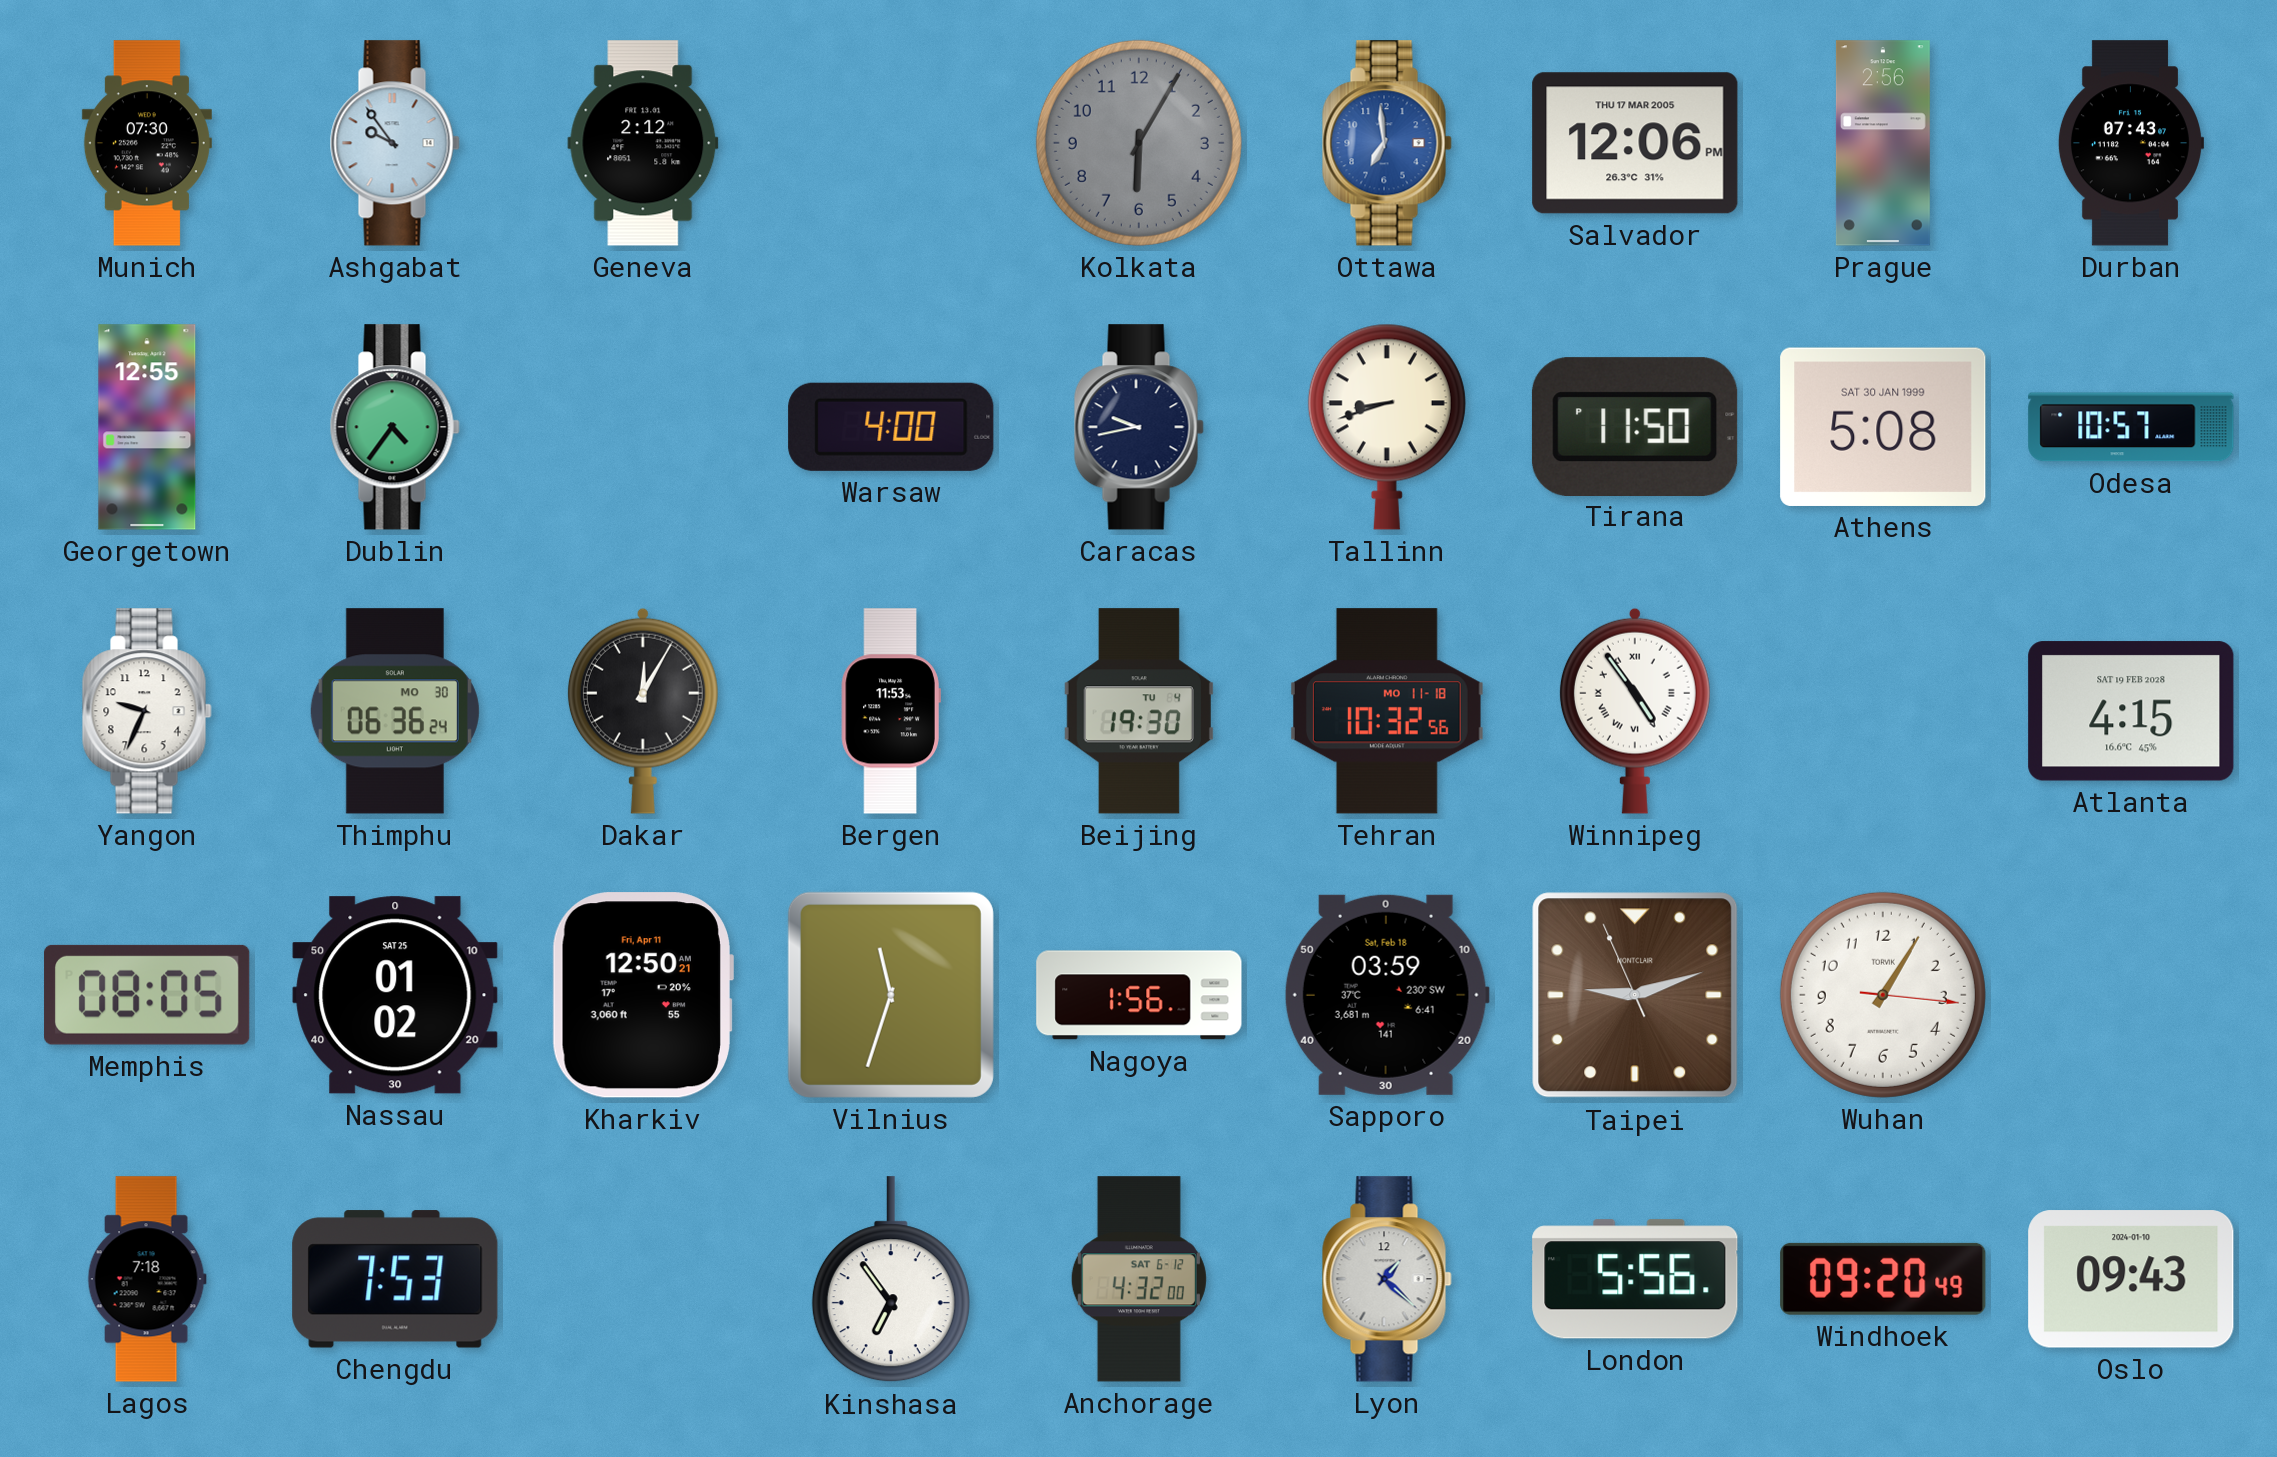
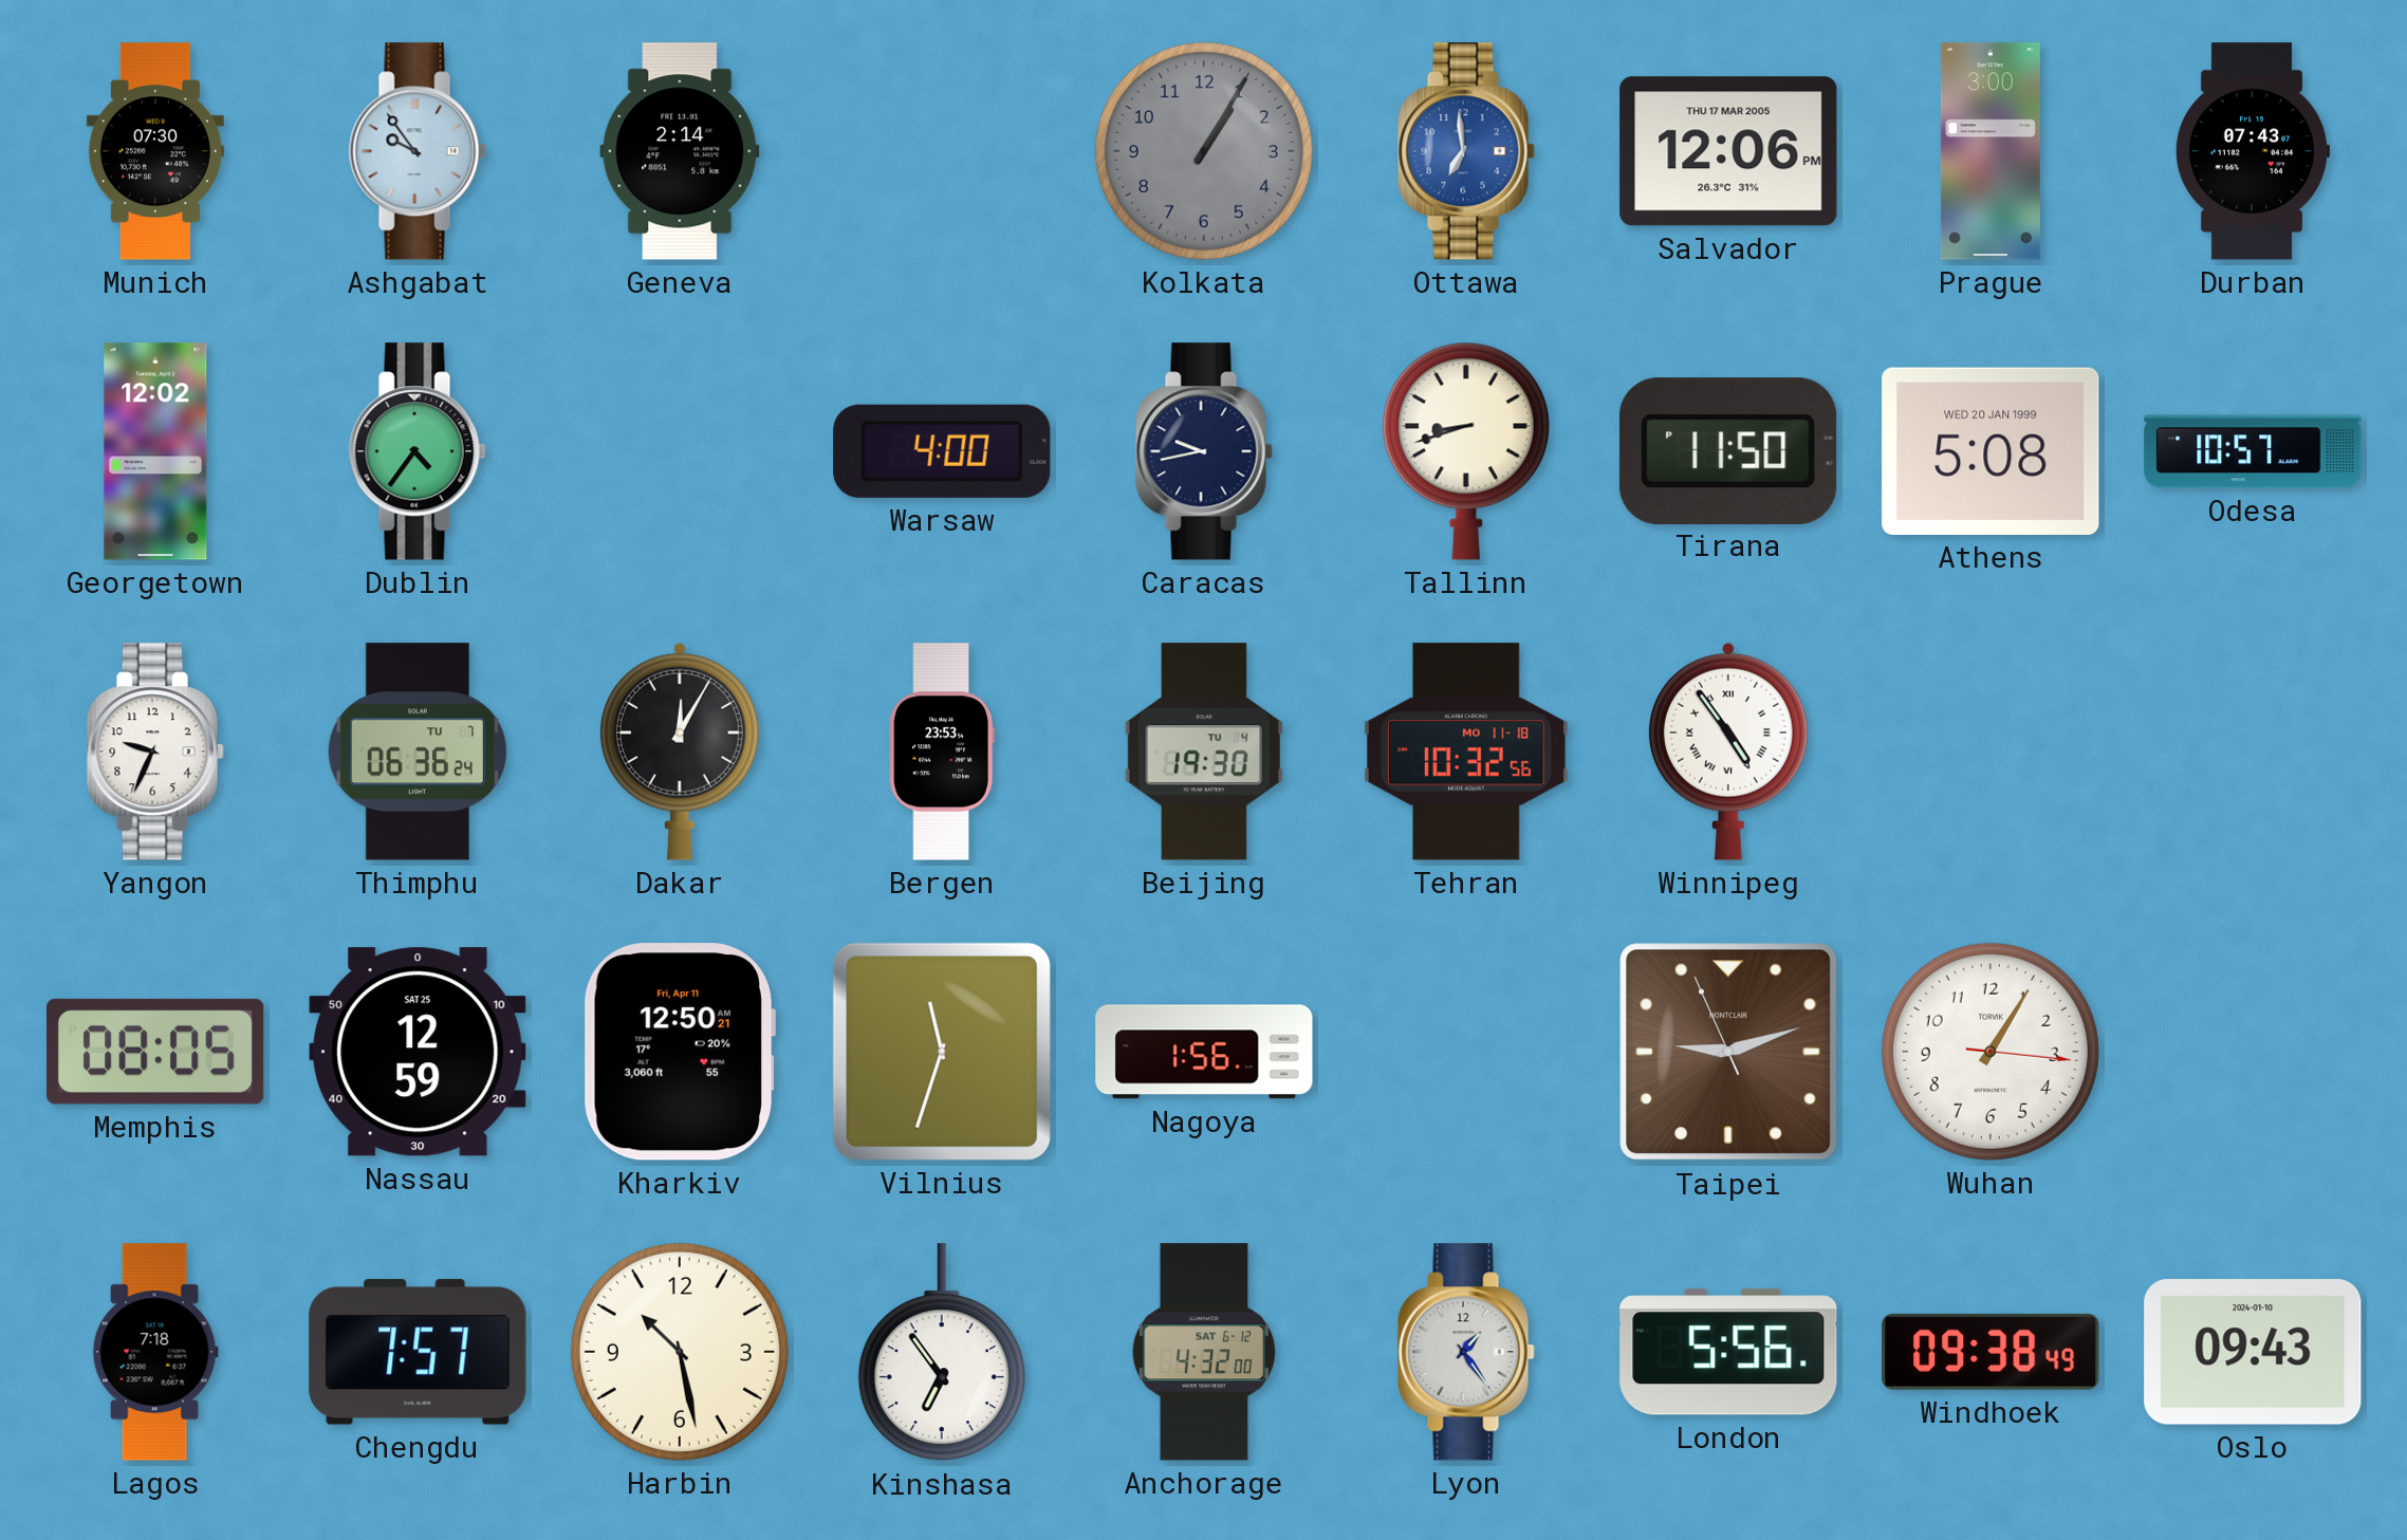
Geneva: 2:12 -> 2:14 (680, 151)
Kolkata: 6:05 -> 1:05 (1204, 151)
Prague: 2:56 -> 3:00 (1991, 151)
Georgetown: 12:55 -> 12:02 (155, 451)
Athens date: SAT 30 JAN 1999 -> WED 20 JAN 1999 (1991, 451)
Thimphu date: MO 30 -> TU 7 (418, 752)
Bergen: 11:53 -> 23:53 (942, 752)
Atlanta: 4:15 -> none (2131, 711)
Nassau: 01:02 -> 12:59 (418, 1052)
Sapporo: 03:59 -> none (1387, 995)
Chengdu: 7:53 -> 7:57 (418, 1352)
Harbin: none -> 10:28 (680, 1352)
Lyon: 1:22 -> 1:24 (1466, 1352)
Windhoek: 09:20 -> 09:38 (1991, 1352)
